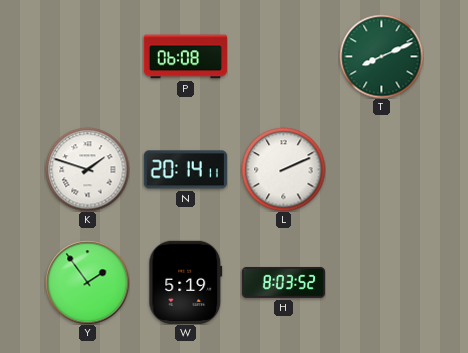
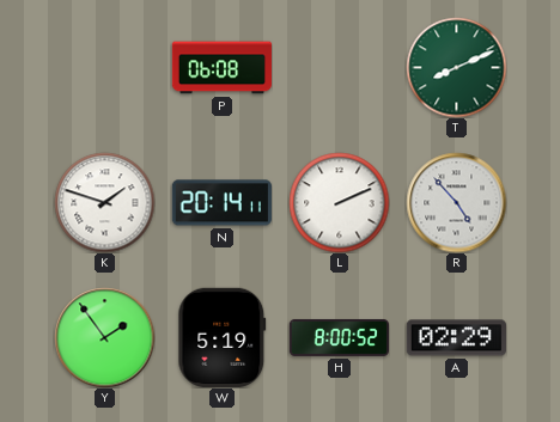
R: none -> 4:53 (456, 202)
H: 8:03 -> 8:00 (339, 337)
A: none -> 02:29 (456, 338)
